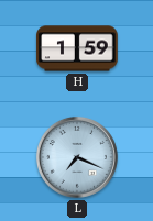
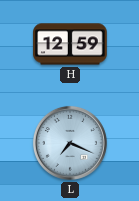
H: 1:59 -> 12:59 (70, 44)
